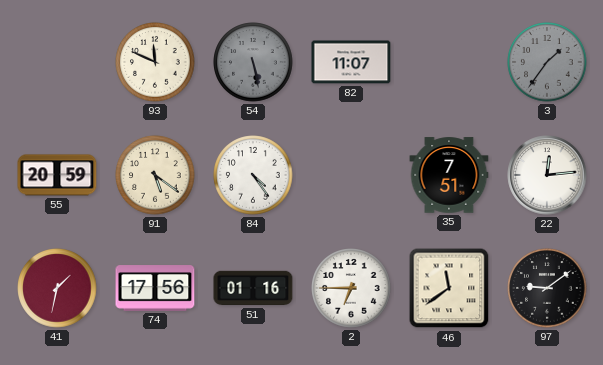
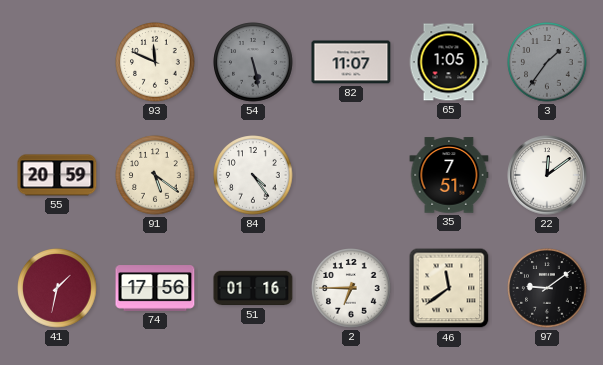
65: none -> 1:05 (449, 62)
22: 12:14 -> 12:09 (547, 175)
